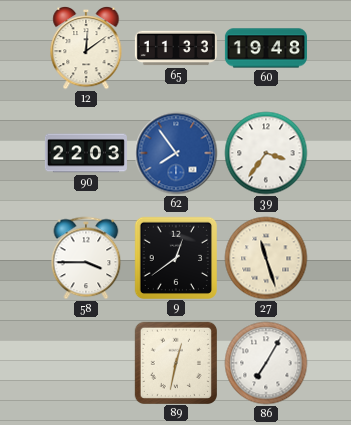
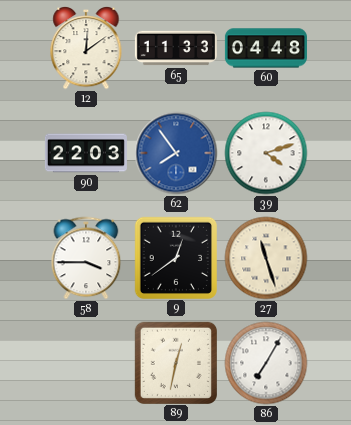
60: 19:48 -> 04:48 (266, 48)
39: 3:36 -> 4:12 (266, 153)
